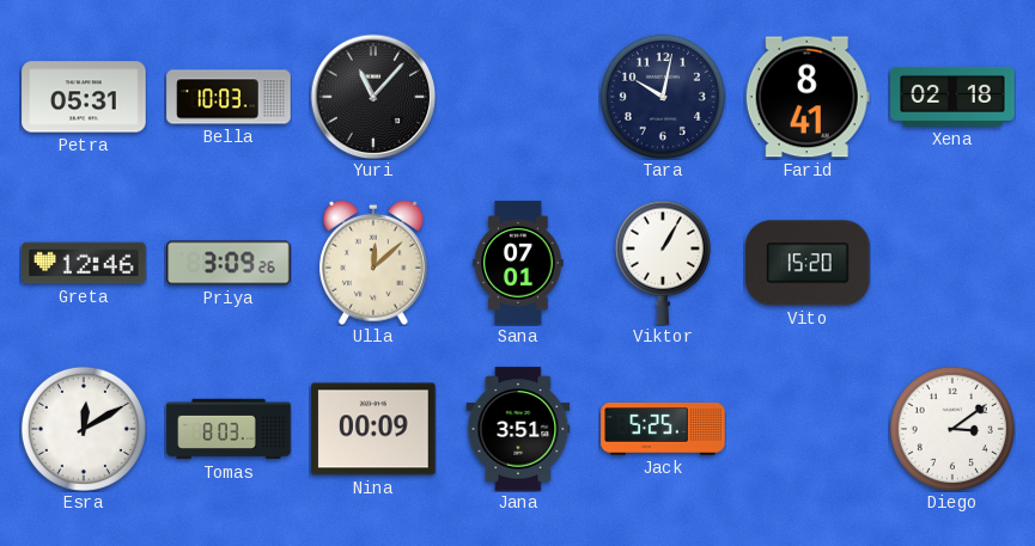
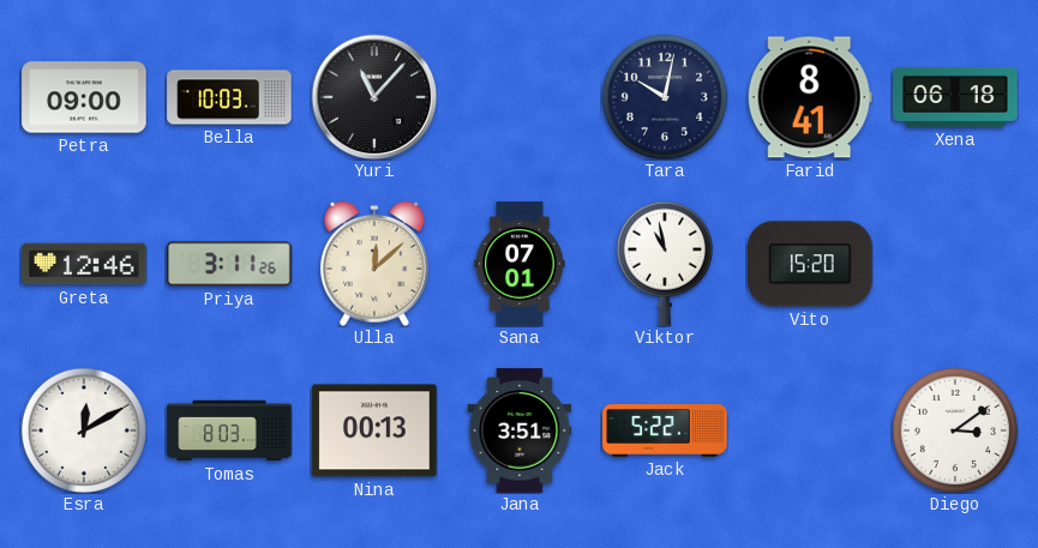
Petra: 05:31 -> 09:00 (84, 97)
Xena: 02:18 -> 06:18 (955, 97)
Priya: 3:09 -> 3:11 (229, 264)
Viktor: 1:05 -> 10:58 (665, 264)
Nina: 00:09 -> 00:13 (374, 430)
Jack: 5:25 -> 5:22 (665, 432)
